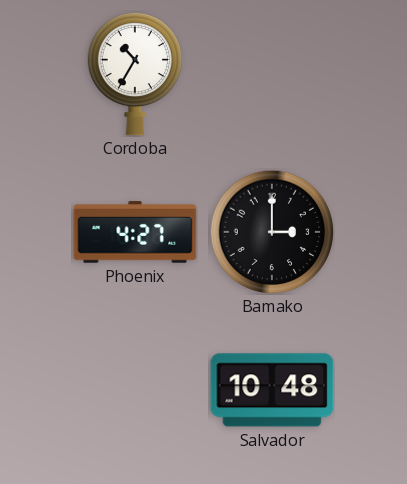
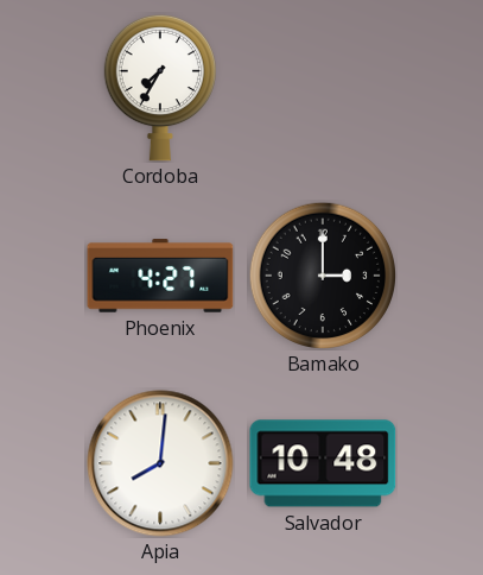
Cordoba: 10:35 -> 7:35 (160, 88)
Apia: none -> 8:01 (160, 463)
